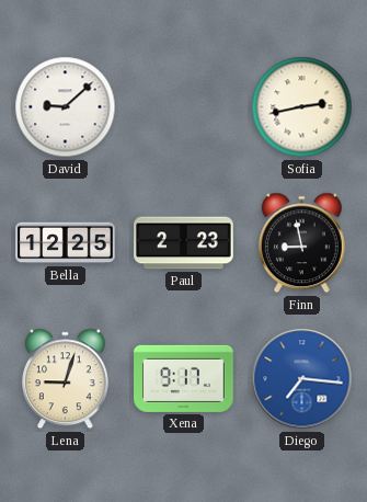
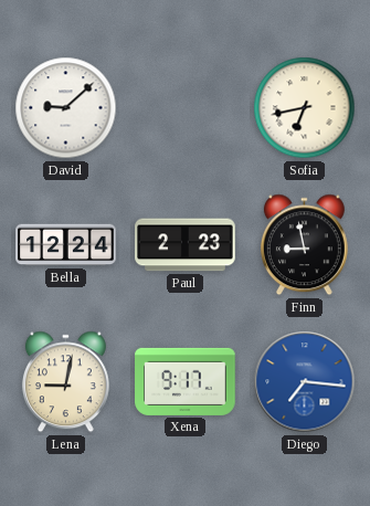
Sofia: 2:43 -> 6:43 (305, 108)
Bella: 12:25 -> 12:24 (66, 245)
Lena: 9:03 -> 9:02 (65, 382)
